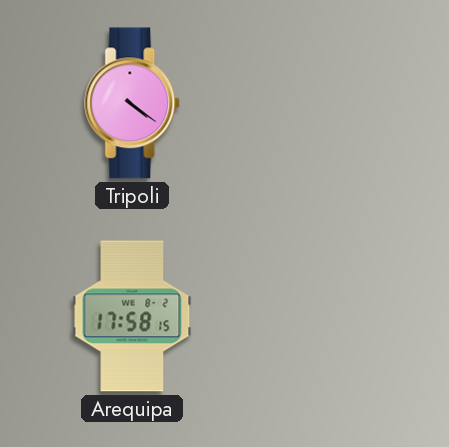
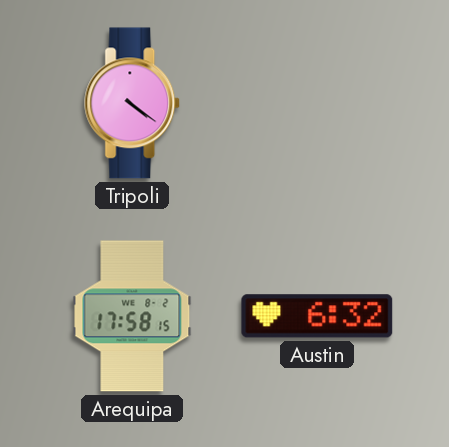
Austin: none -> 6:32 (317, 316)
